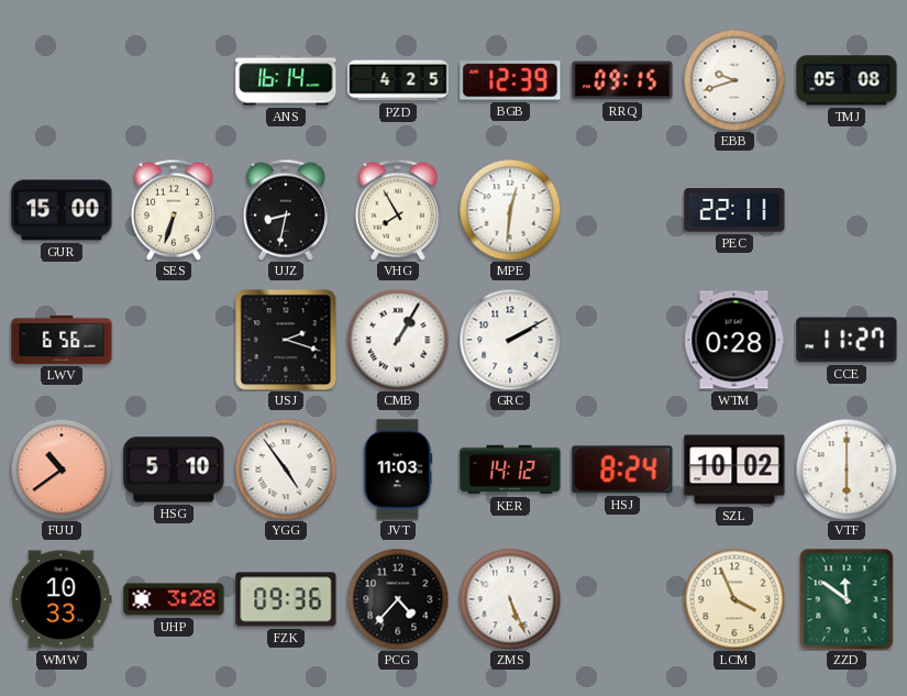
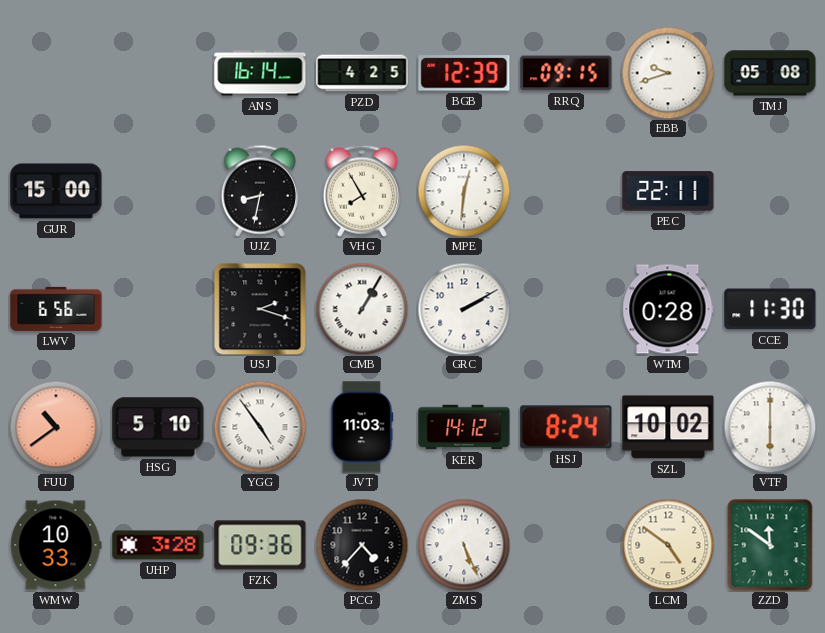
SES: 6:33 -> none (174, 210)
CCE: 11:27 -> 11:30 (770, 309)
LCM: 3:56 -> 4:51 (668, 545)
